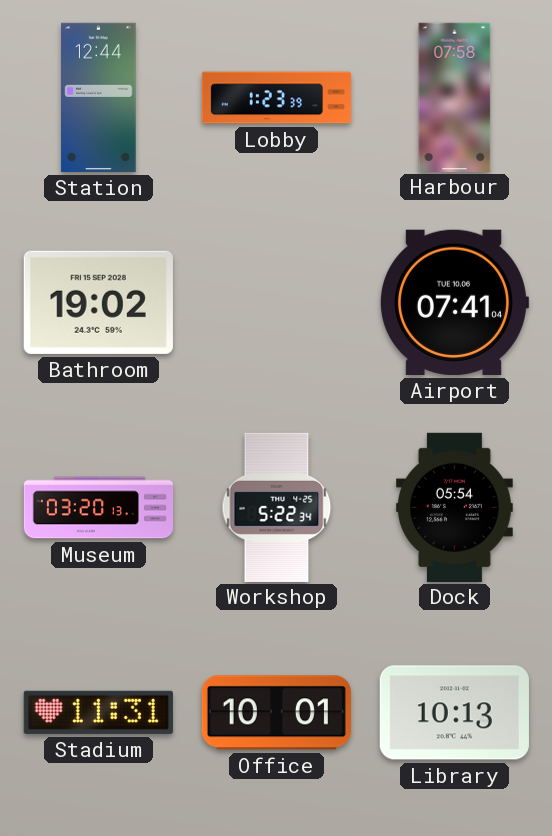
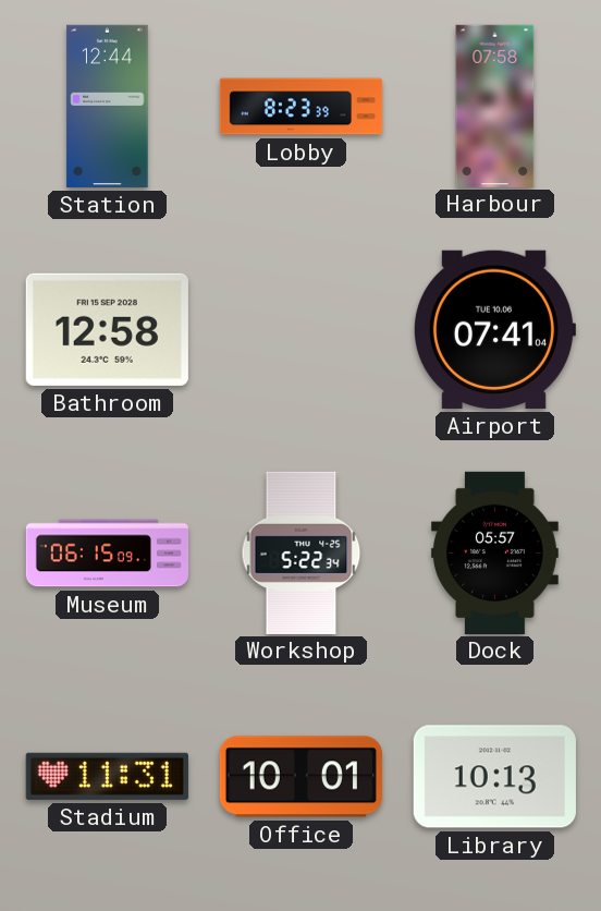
Lobby: 1:23 -> 8:23 (302, 107)
Bathroom: 19:02 -> 12:58 (107, 329)
Museum: 03:20 -> 06:15 (108, 554)
Dock: 05:54 -> 05:57 (494, 552)
